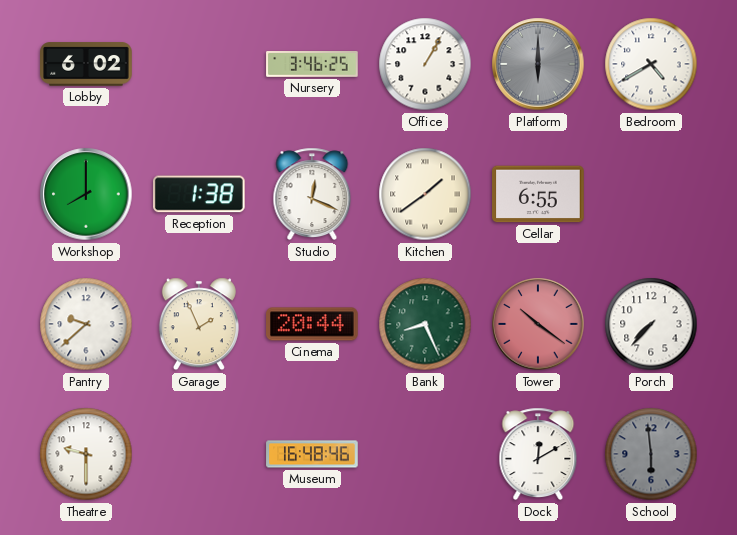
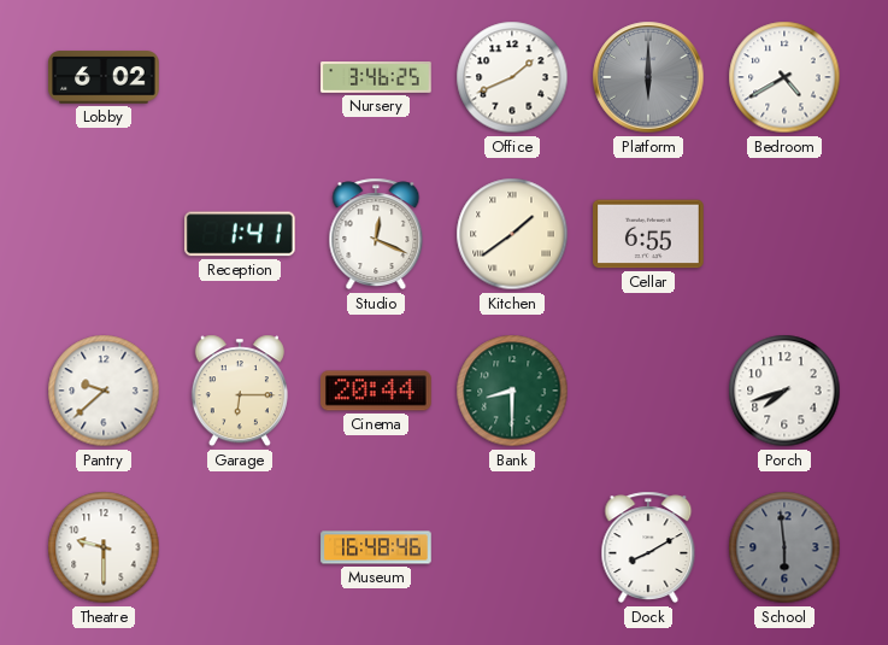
Office: 1:05 -> 1:41 (512, 77)
Workshop: 8:00 -> none (86, 194)
Reception: 1:38 -> 1:41 (241, 234)
Garage: 1:56 -> 6:15 (240, 391)
Bank: 8:26 -> 8:30 (512, 391)
Tower: 10:21 -> none (538, 324)
Porch: 7:37 -> 7:42 (784, 391)
Dock: 12:10 -> 8:10 (648, 547)
